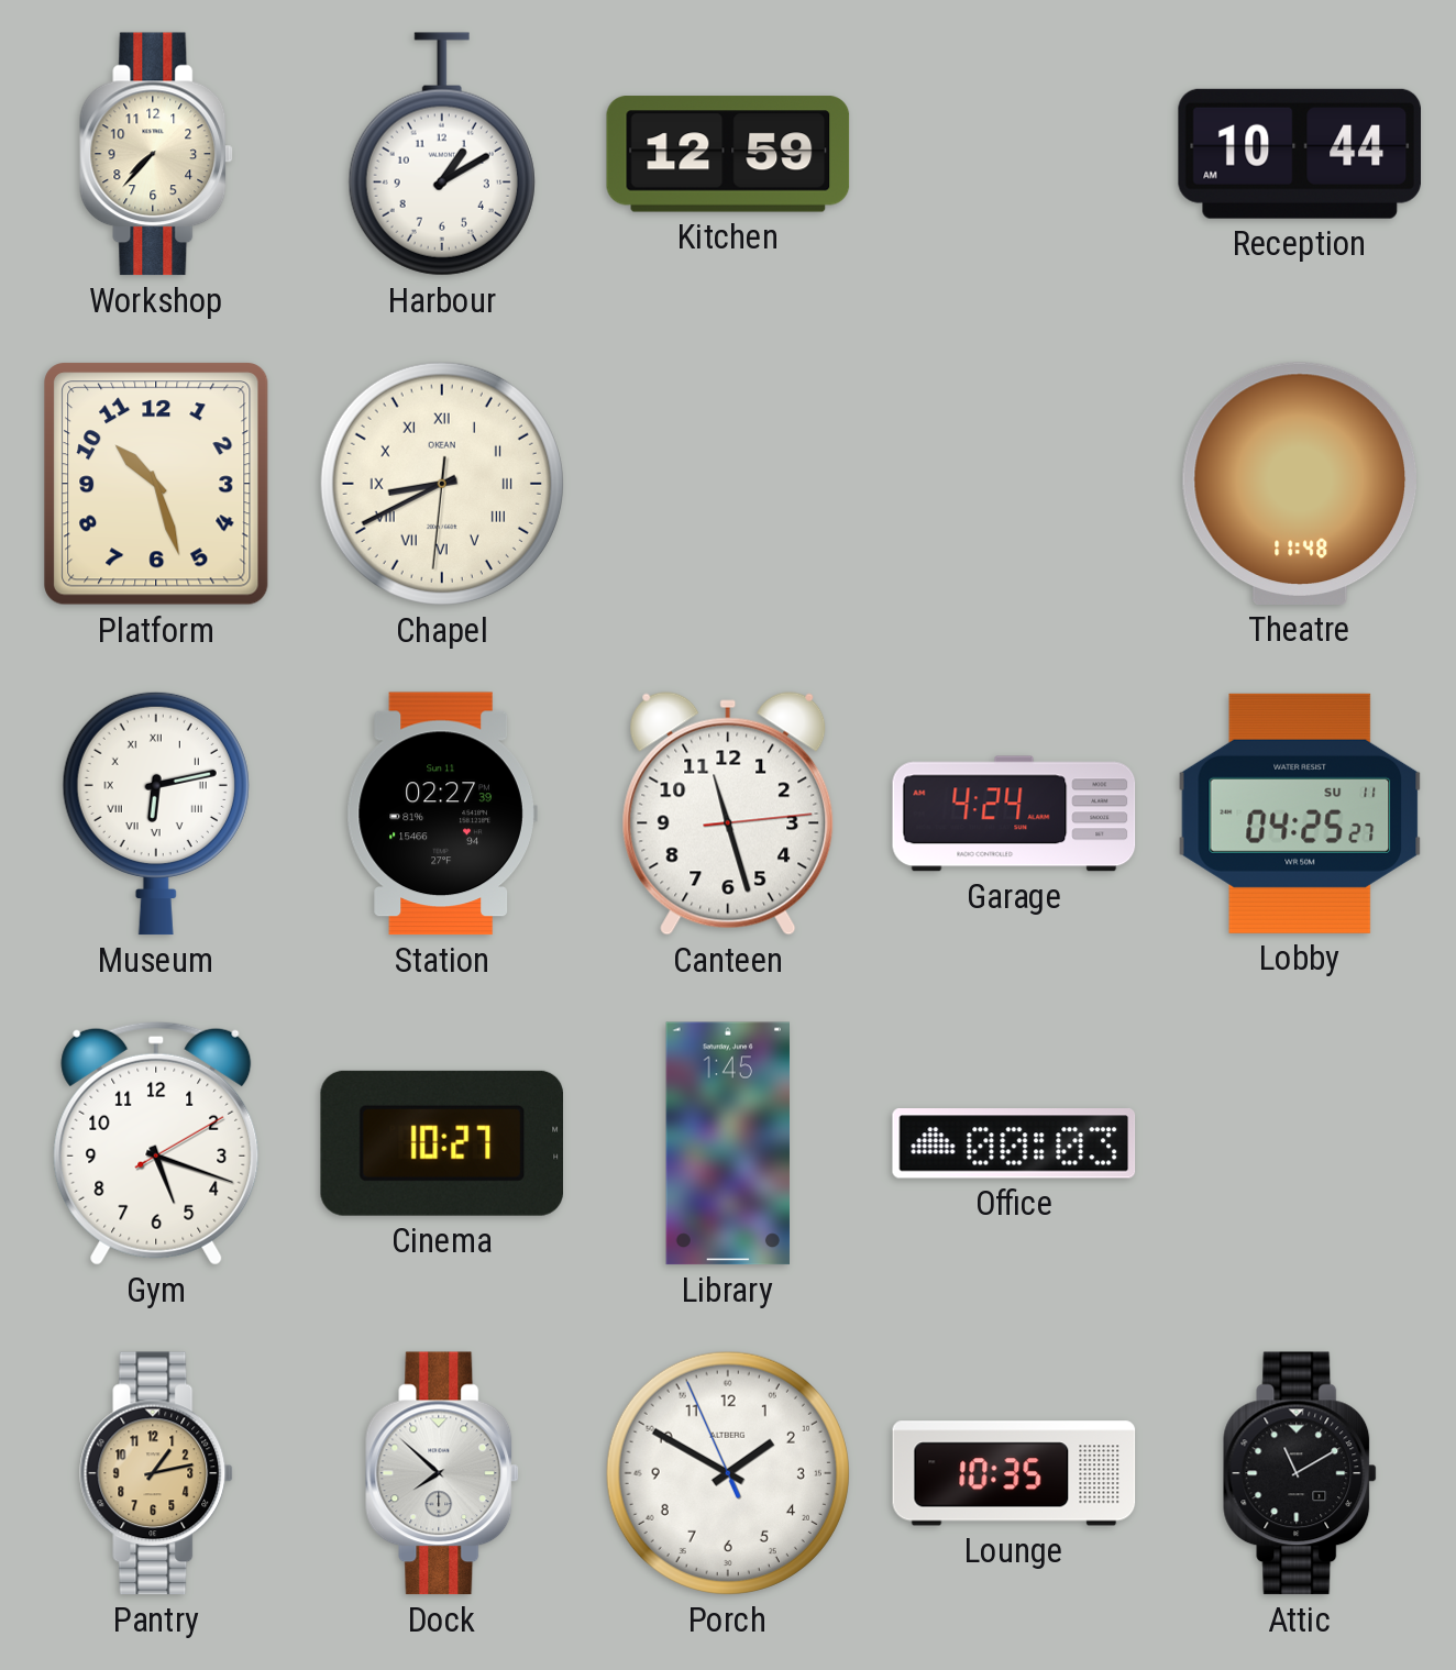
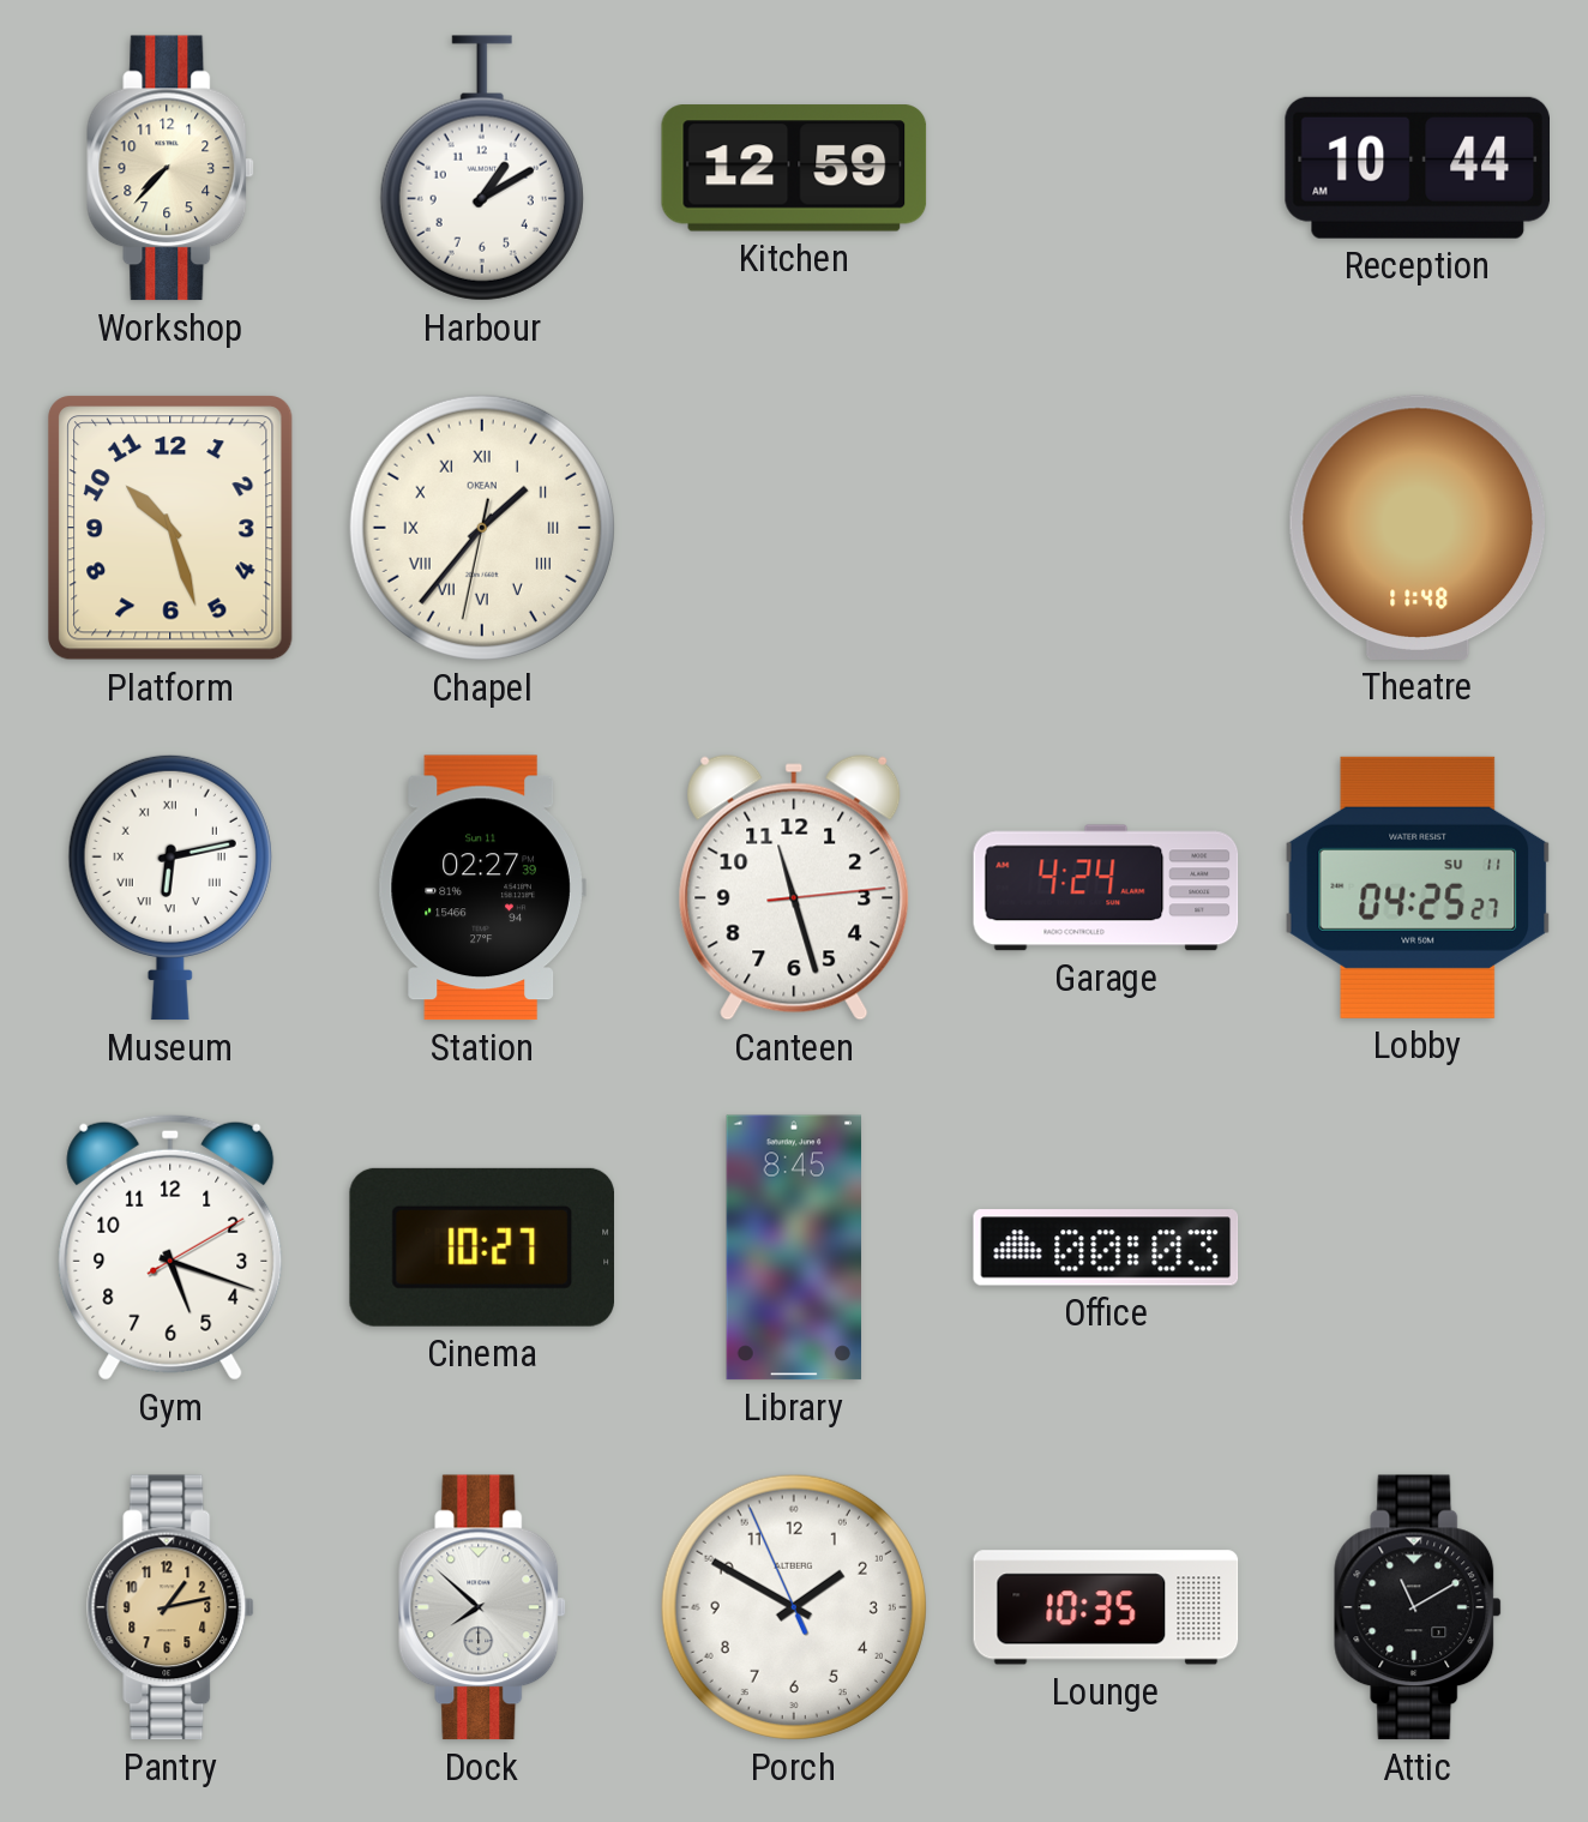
Chapel: 8:40 -> 1:36 (482, 528)
Library: 1:45 -> 8:45 (793, 1247)
